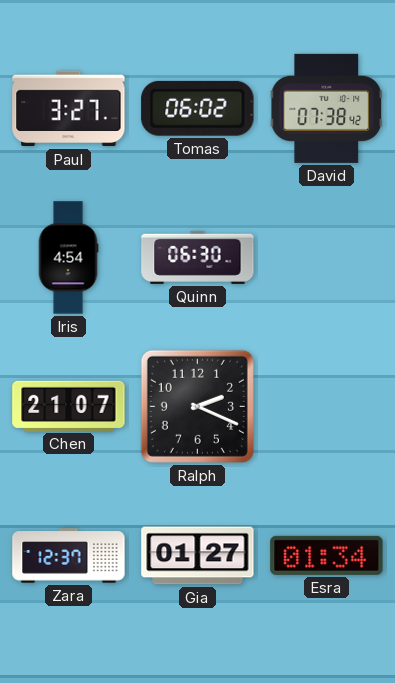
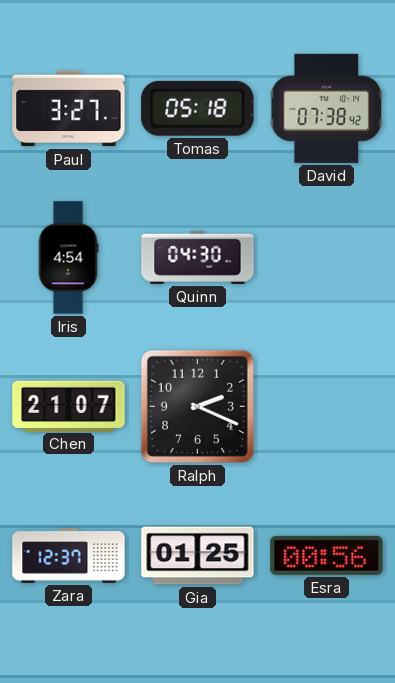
Tomas: 06:02 -> 05:18 (198, 108)
Quinn: 06:30 -> 04:30 (198, 257)
Gia: 01:27 -> 01:25 (198, 556)
Esra: 01:34 -> 00:56 (327, 555)
